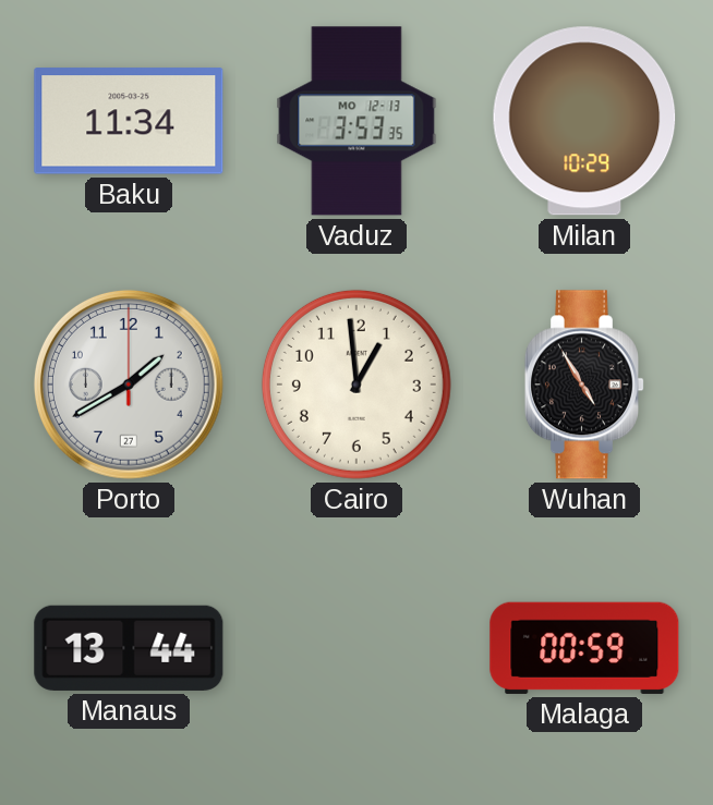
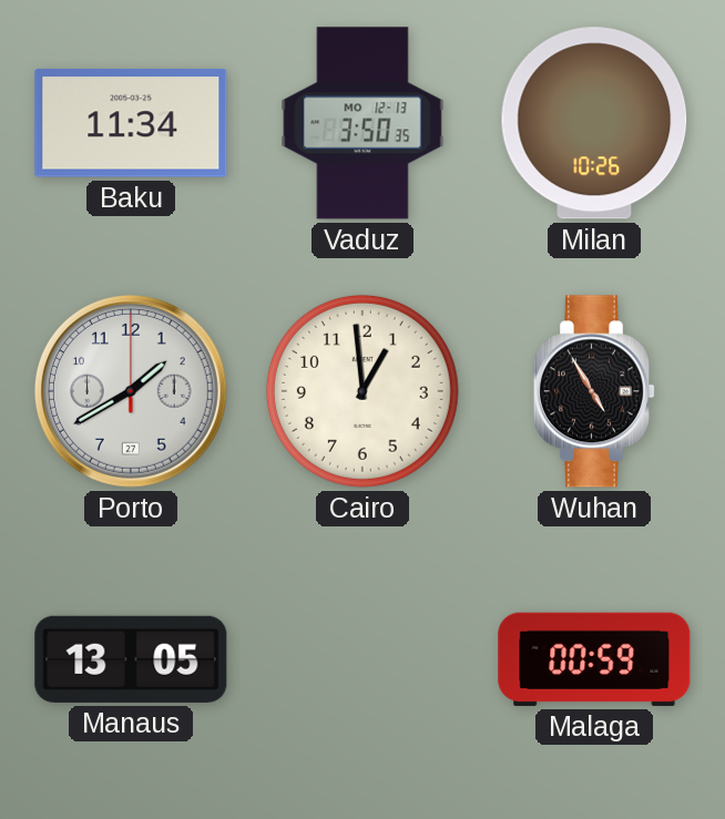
Vaduz: 3:53 -> 3:50 (362, 123)
Milan: 10:29 -> 10:26 (594, 123)
Manaus: 13:44 -> 13:05 (131, 659)
